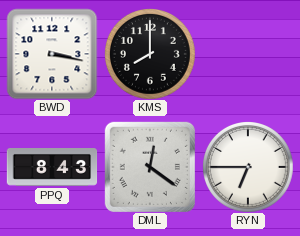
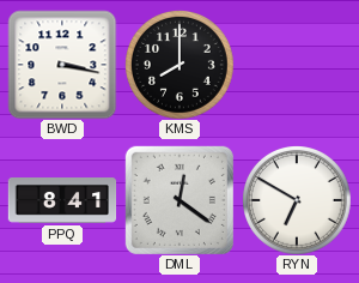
PPQ: 8:43 -> 8:41 (62, 201)
RYN: 6:45 -> 6:50 (297, 200)
